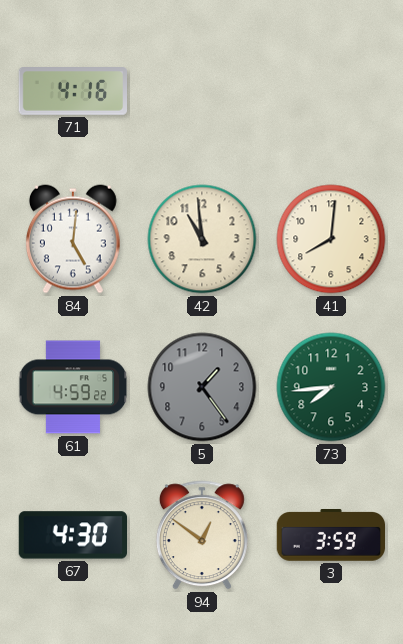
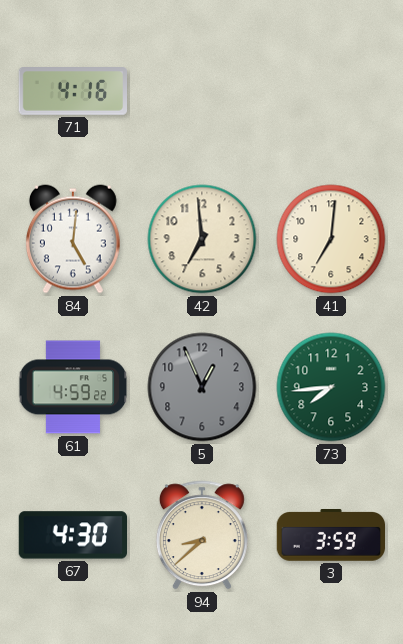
42: 10:59 -> 6:59 (202, 239)
41: 8:01 -> 7:01 (331, 239)
5: 1:24 -> 12:56 (202, 387)
94: 12:51 -> 8:38 (202, 535)
